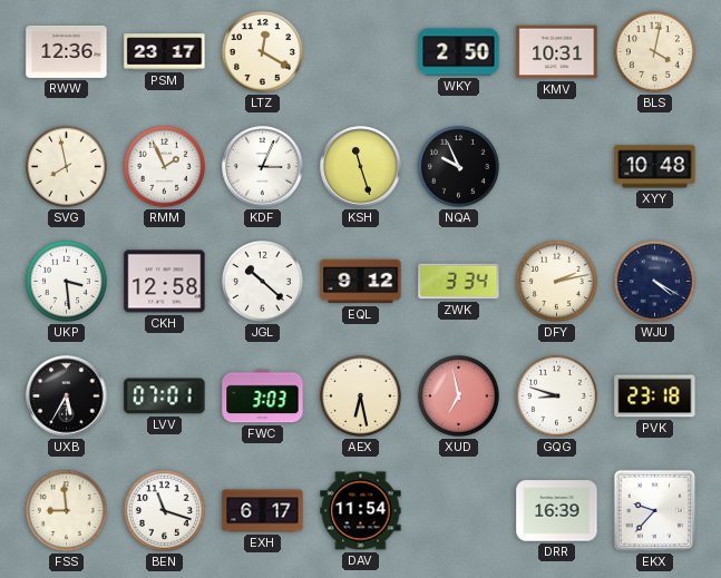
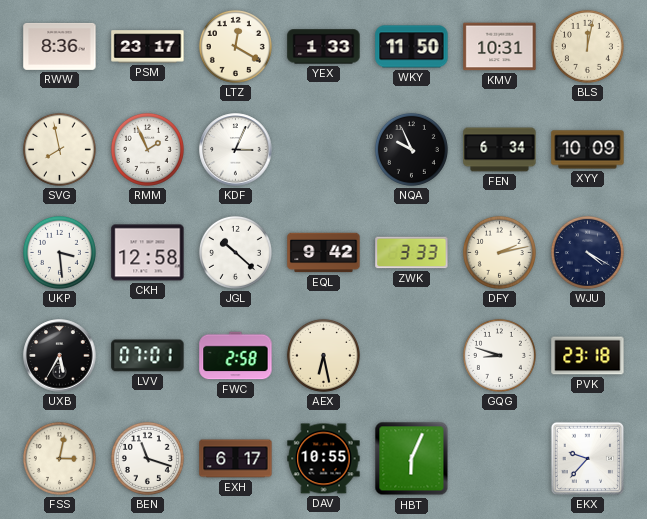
RWW: 12:36 -> 8:36 (60, 46)
YEX: none -> 1:33 (324, 47)
WKY: 2:50 -> 11:50 (412, 47)
BLS: 4:02 -> 12:02 (587, 46)
KSH: 11:27 -> none (361, 167)
FEN: none -> 6:34 (500, 150)
XYY: 10:48 -> 10:09 (588, 150)
EQL: 9:12 -> 9:42 (324, 253)
ZWK: 3:34 -> 3:33 (412, 253)
FWC: 3:03 -> 2:58 (236, 356)
XUD: 6:58 -> none (458, 395)
FSS: 8:59 -> 3:02 (59, 458)
DAV: 11:54 -> 10:55 (324, 459)
HBT: none -> 6:04 (412, 459)
DRR: 16:39 -> none (557, 511)
